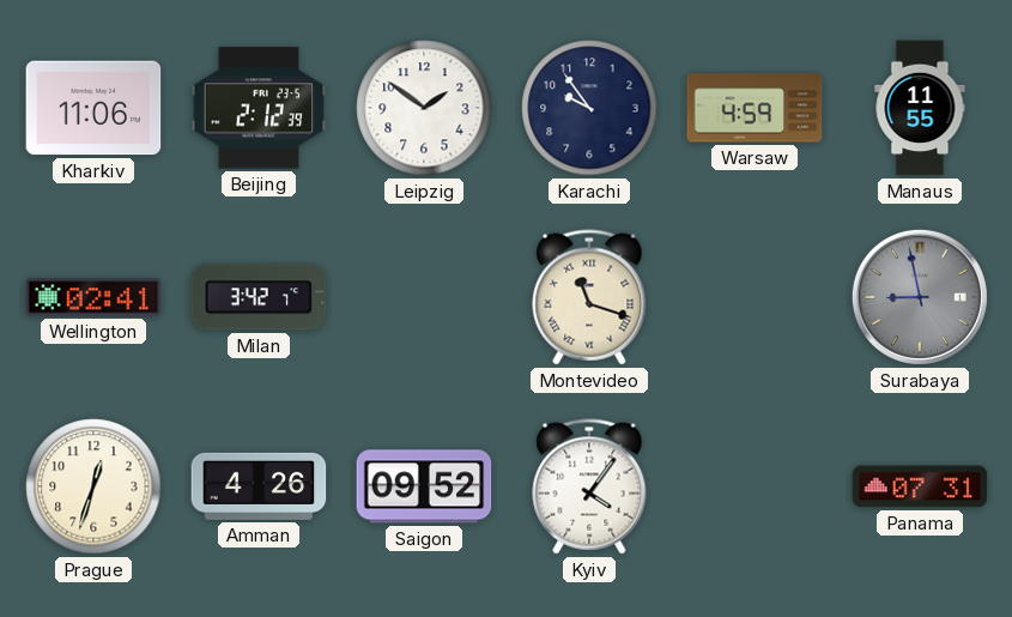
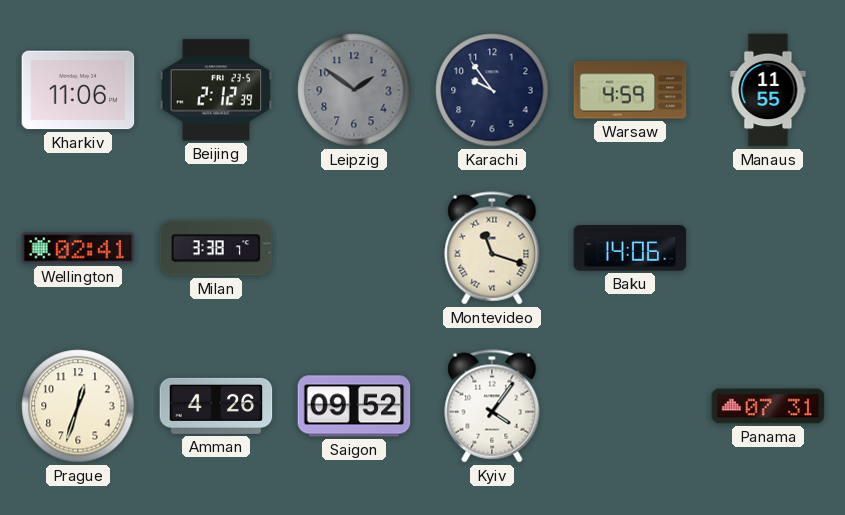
Leipzig dial: white -> grey (354, 90)
Milan: 3:42 -> 3:38 (216, 248)
Baku: none -> 14:06 (630, 248)
Surabaya: 8:58 -> none (920, 297)
